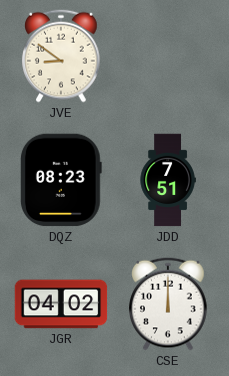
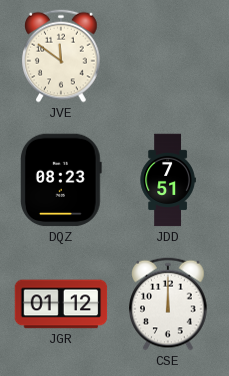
JVE: 8:51 -> 11:51 (61, 56)
JGR: 04:02 -> 01:12 (61, 304)
